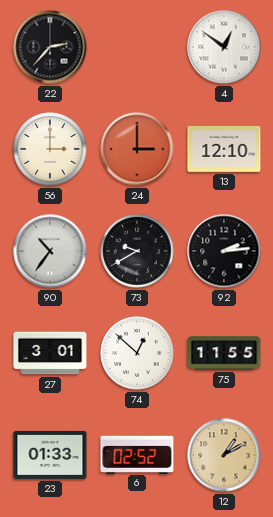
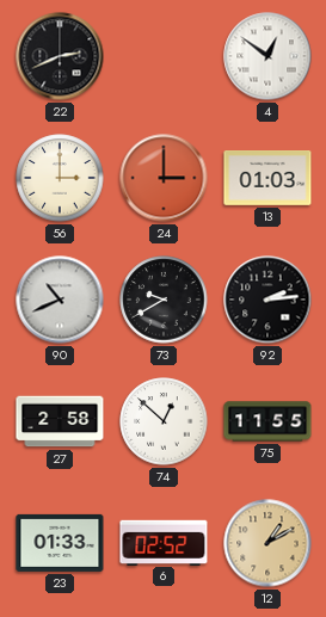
22: 2:37 -> 2:41 (60, 56)
13: 12:10 -> 01:03 (267, 179)
90: 10:36 -> 10:41 (60, 300)
27: 3:01 -> 2:58 (60, 421)
